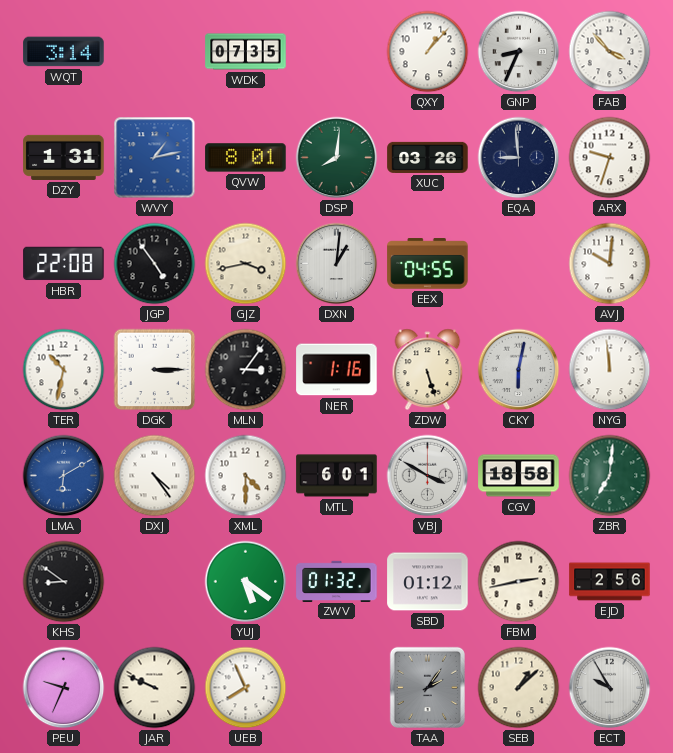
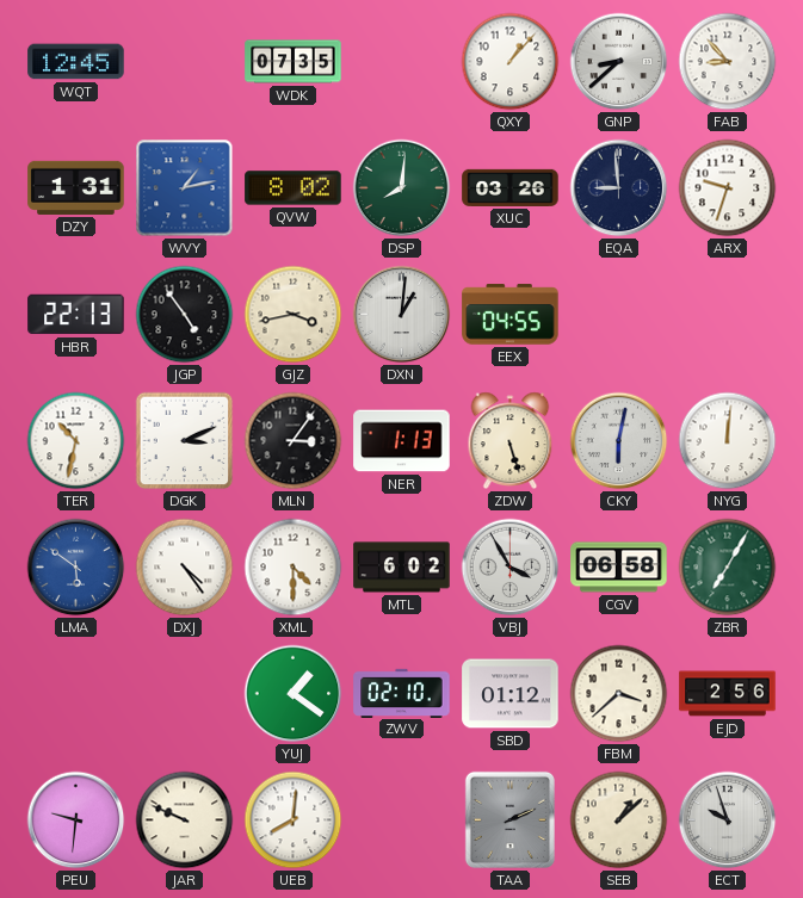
WQT: 3:14 -> 12:45 (76, 62)
GNP: 8:34 -> 8:38 (619, 62)
FAB: 3:53 -> 8:53 (728, 62)
QVW: 8:01 -> 8:02 (294, 188)
HBR: 22:08 -> 22:13 (76, 315)
AVJ: 10:01 -> none (610, 264)
DGK: 3:15 -> 3:11 (185, 441)
NER: 1:16 -> 1:13 (402, 441)
NYG: 11:59 -> 12:01 (728, 441)
LMA: 6:10 -> 5:51 (76, 568)
MTL: 6:01 -> 6:02 (402, 568)
VBJ: 3:50 -> 3:55 (511, 568)
CGV: 18:58 -> 06:58 (619, 568)
ZBR: 7:01 -> 7:05 (728, 568)
KHS: 8:51 -> none (64, 582)
YUJ: 5:21 -> 1:21 (294, 694)
ZWV: 01:32 -> 02:10 (402, 693)
FBM: 2:43 -> 3:38 (619, 694)
PEU: 9:34 -> 9:31 (76, 820)
UEB: 7:56 -> 8:01 (294, 820)
TAA: 2:06 -> 2:11 (509, 819)
ECT: 9:55 -> 9:57 (728, 820)
